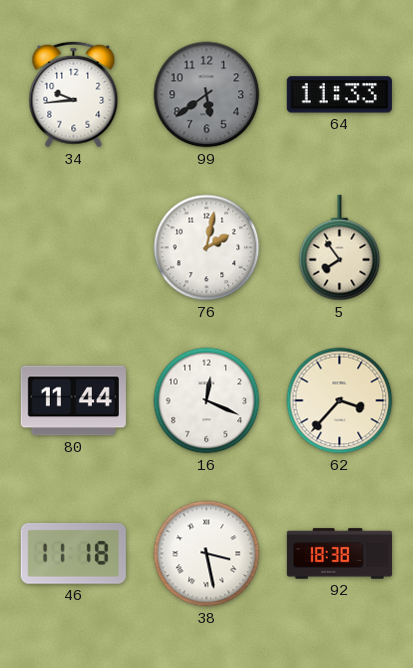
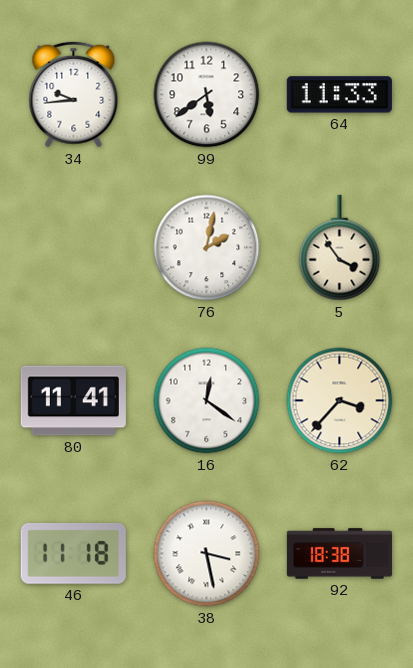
99 dial: grey -> white (207, 95)
5: 7:54 -> 3:54 (340, 248)
80: 11:44 -> 11:41 (73, 401)
16: 12:19 -> 12:21 (207, 401)
